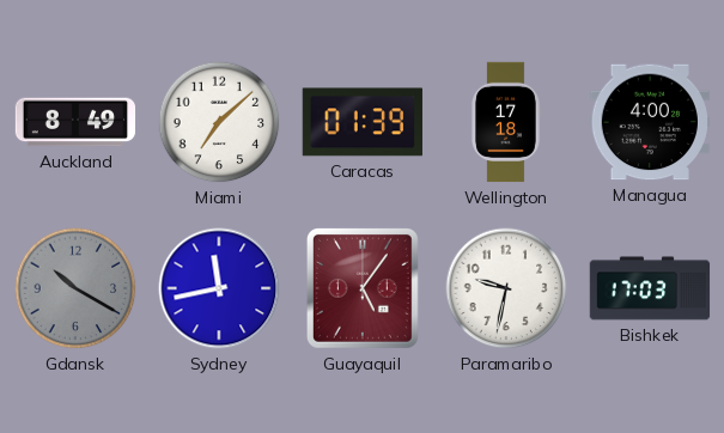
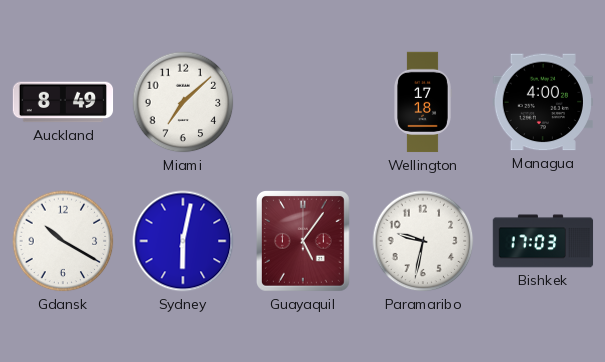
Caracas: 01:39 -> none (363, 122)
Gdansk dial: grey -> white (63, 241)
Sydney: 11:43 -> 6:02 (183, 241)
